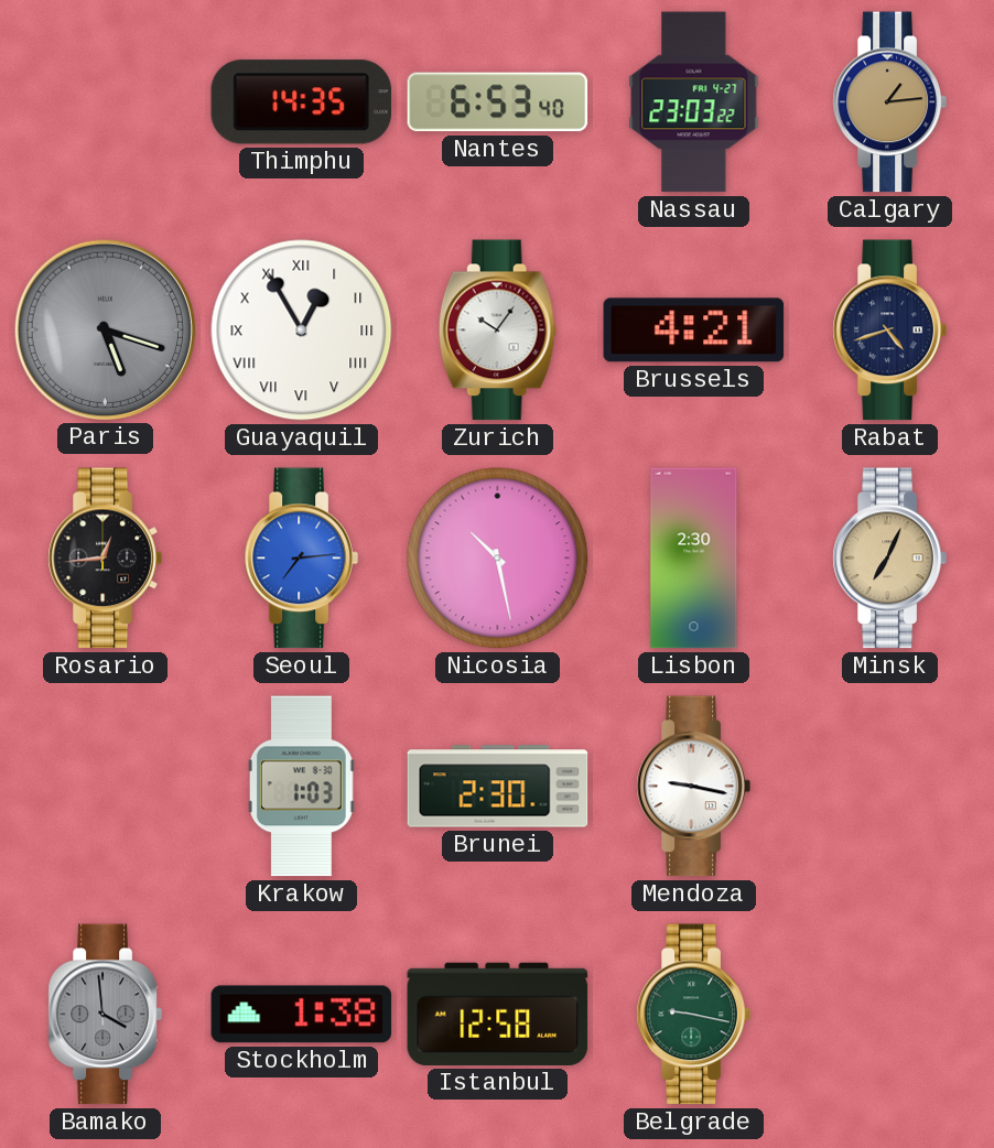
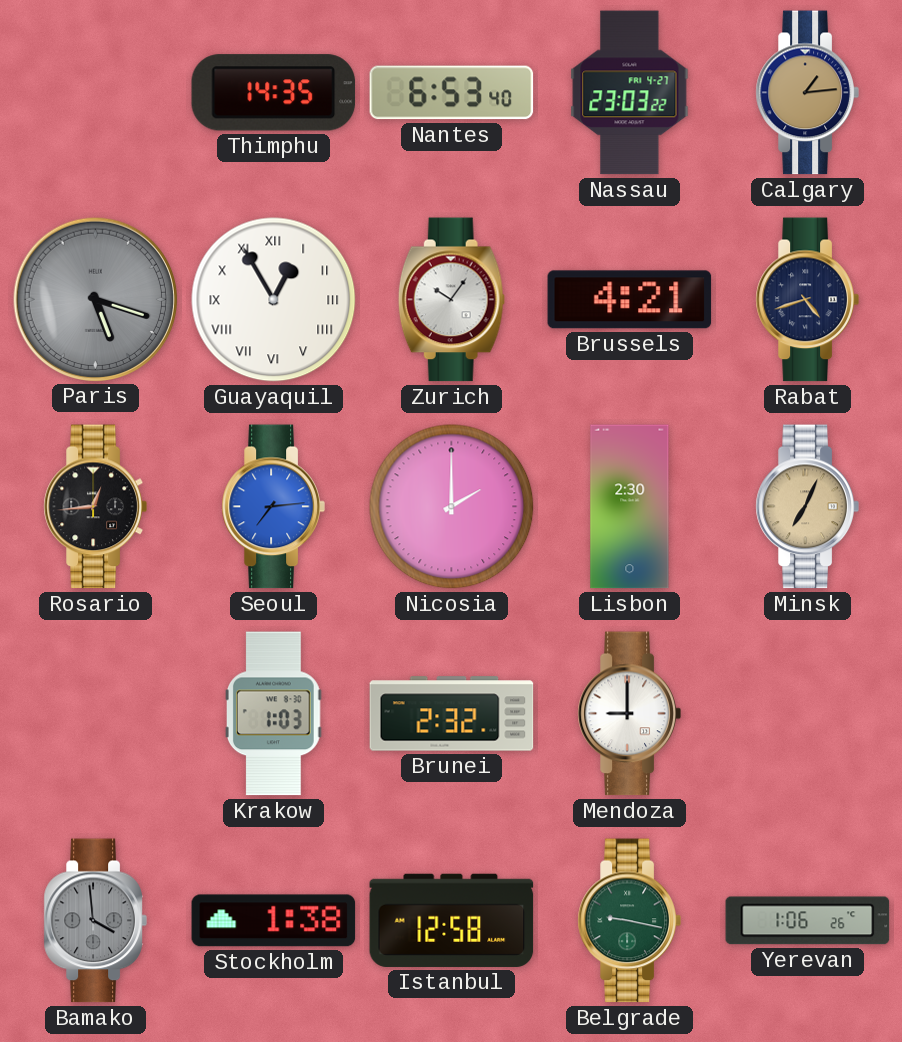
Nicosia: 10:28 -> 2:00 (452, 507)
Brunei: 2:30 -> 2:32 (452, 714)
Mendoza: 9:17 -> 9:00 (629, 714)
Yerevan: none -> 1:06 (808, 921)
